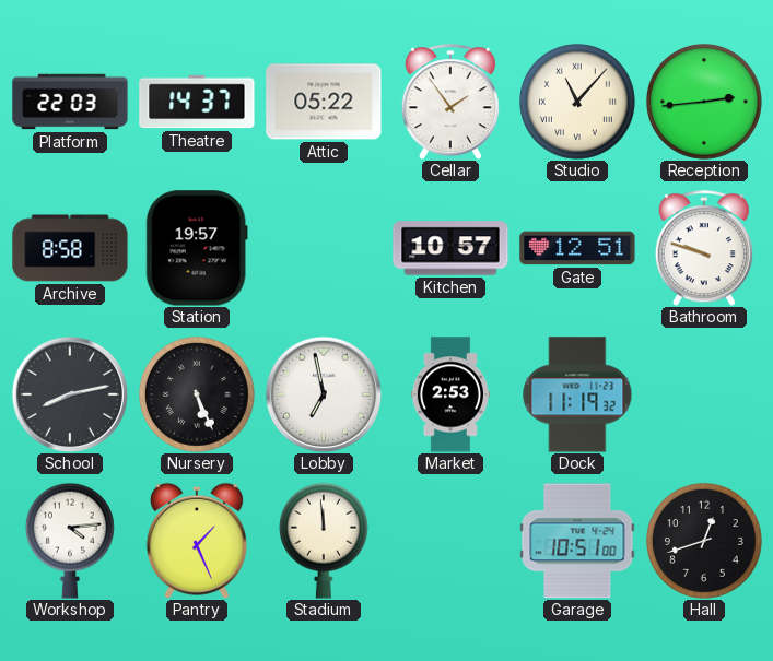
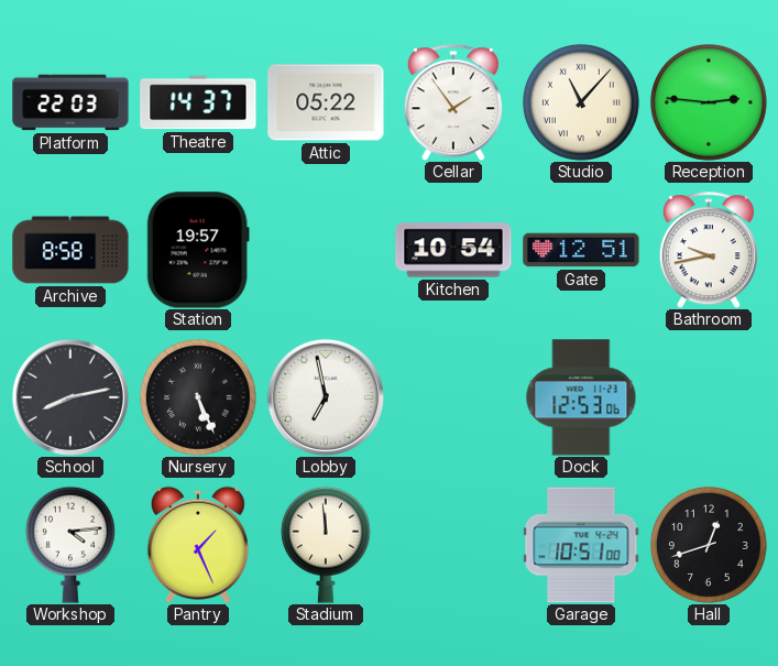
Reception: 2:44 -> 2:46 (709, 102)
Kitchen: 10:57 -> 10:54 (453, 250)
Bathroom: 9:48 -> 9:43 (709, 250)
Market: 2:53 -> none (450, 394)
Dock: 11:19 -> 12:53 (581, 397)
